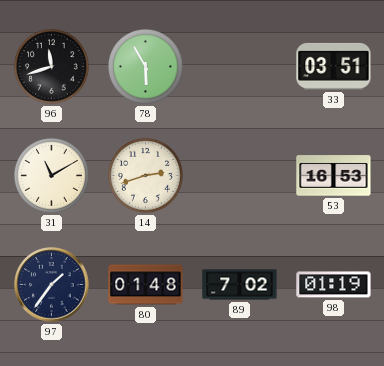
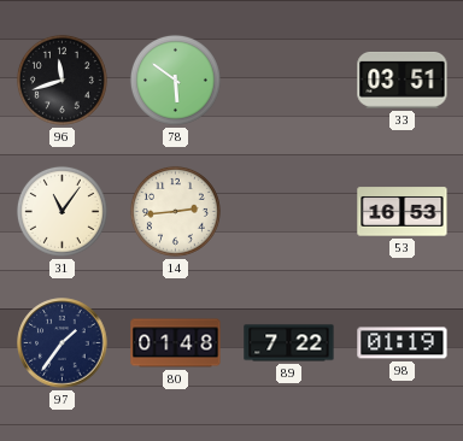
78: 5:55 -> 5:51 (175, 80)
31: 11:10 -> 11:06 (61, 211)
14: 2:42 -> 2:44 (175, 211)
89: 7:02 -> 7:22 (289, 343)
